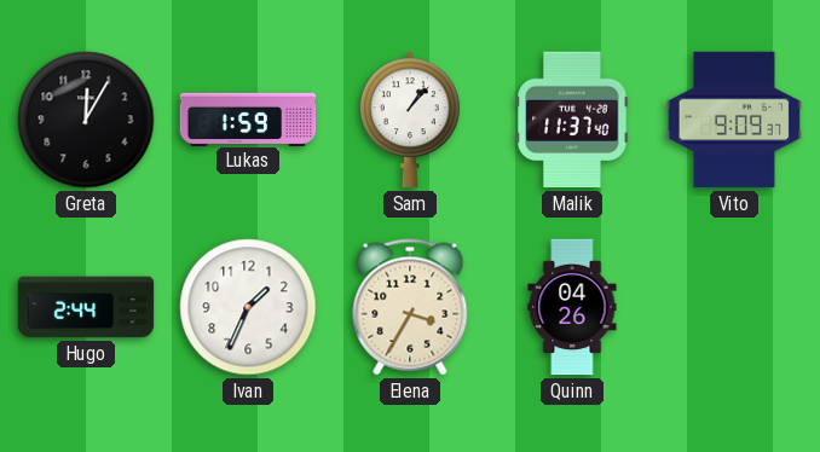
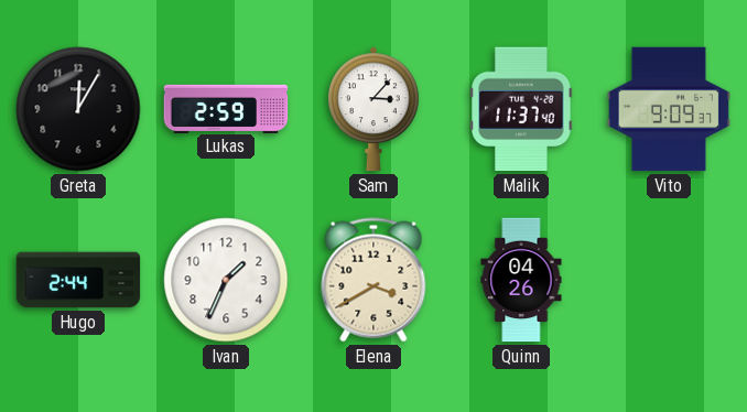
Lukas: 1:59 -> 2:59 (226, 108)
Sam: 1:07 -> 3:07 (375, 109)
Elena: 3:35 -> 3:40 (373, 280)
